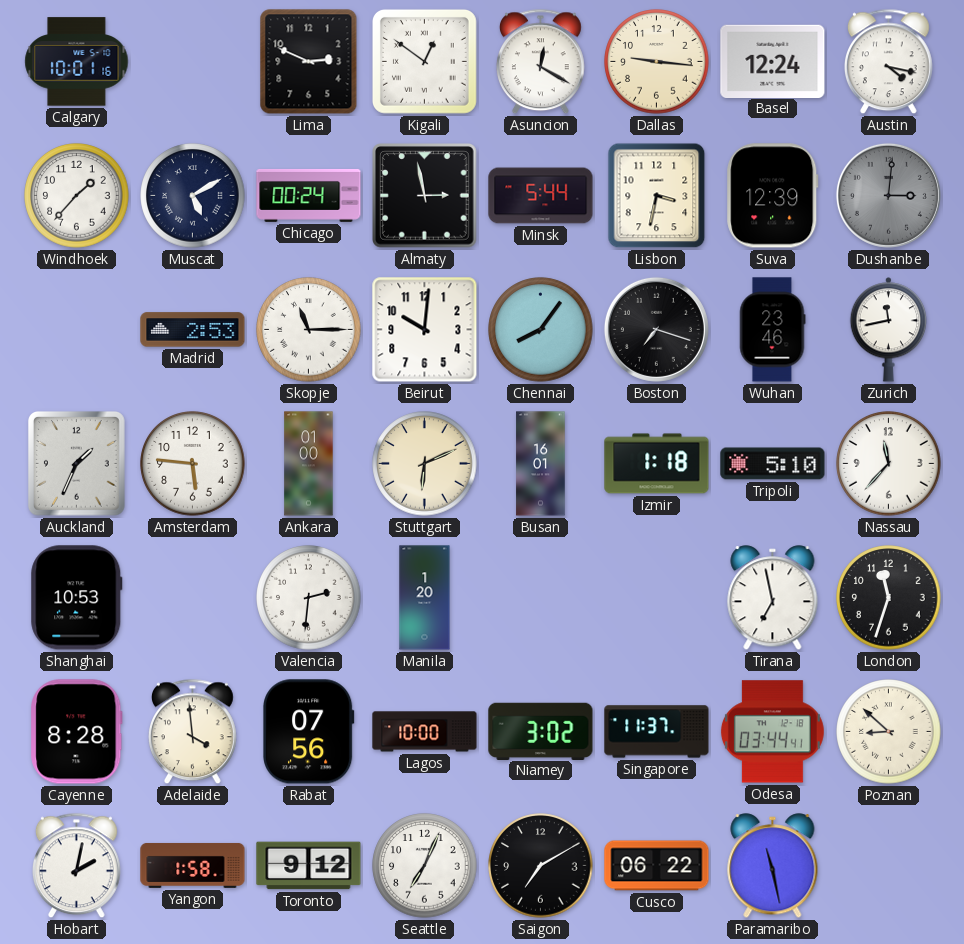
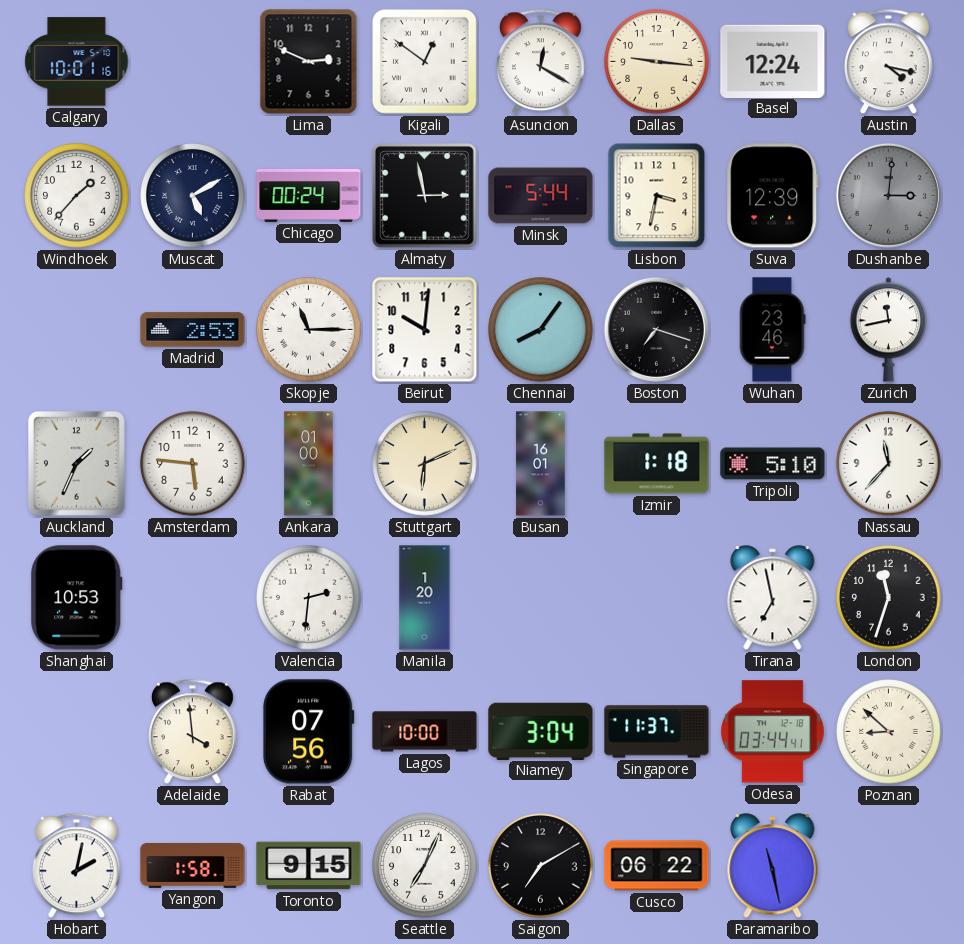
Cayenne: 8:28 -> none (77, 732)
Niamey: 3:02 -> 3:04 (541, 731)
Toronto: 9:12 -> 9:15 (309, 866)
